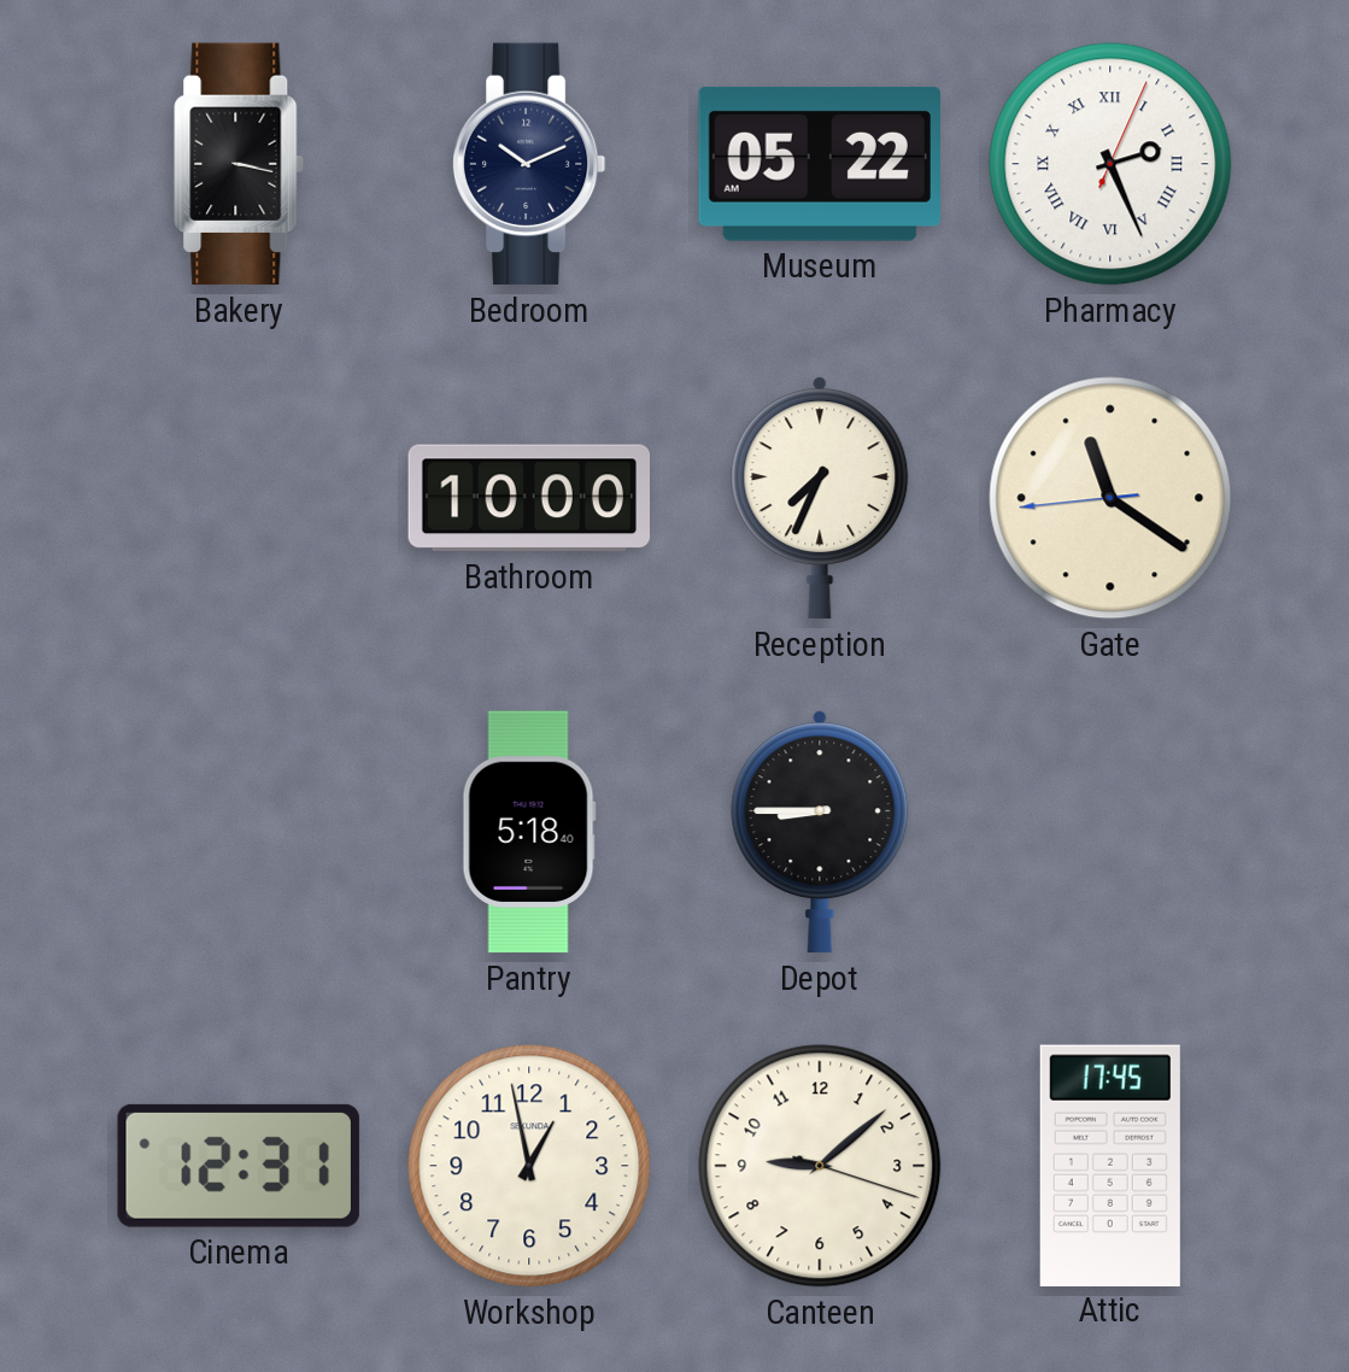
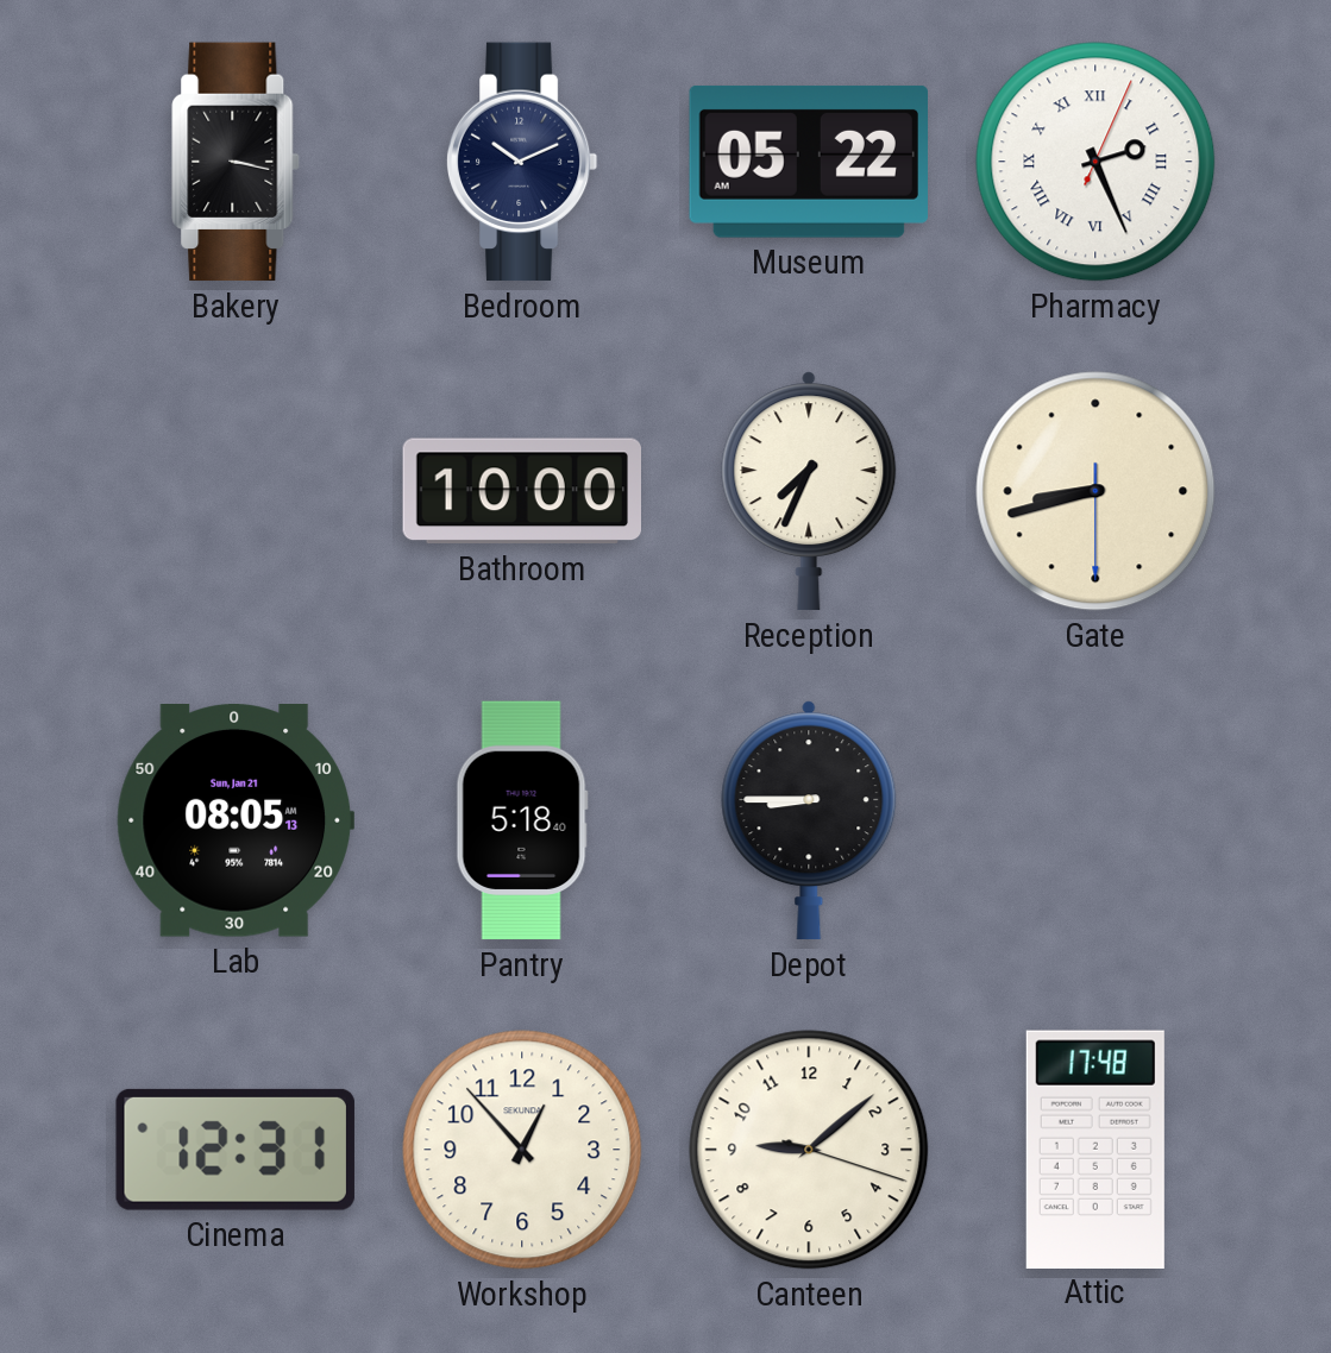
Gate: 11:20 -> 8:42 (1095, 491)
Lab: none -> 08:05 (234, 822)
Workshop: 12:58 -> 12:53 (522, 1150)
Attic: 17:45 -> 17:48 (1095, 1149)
